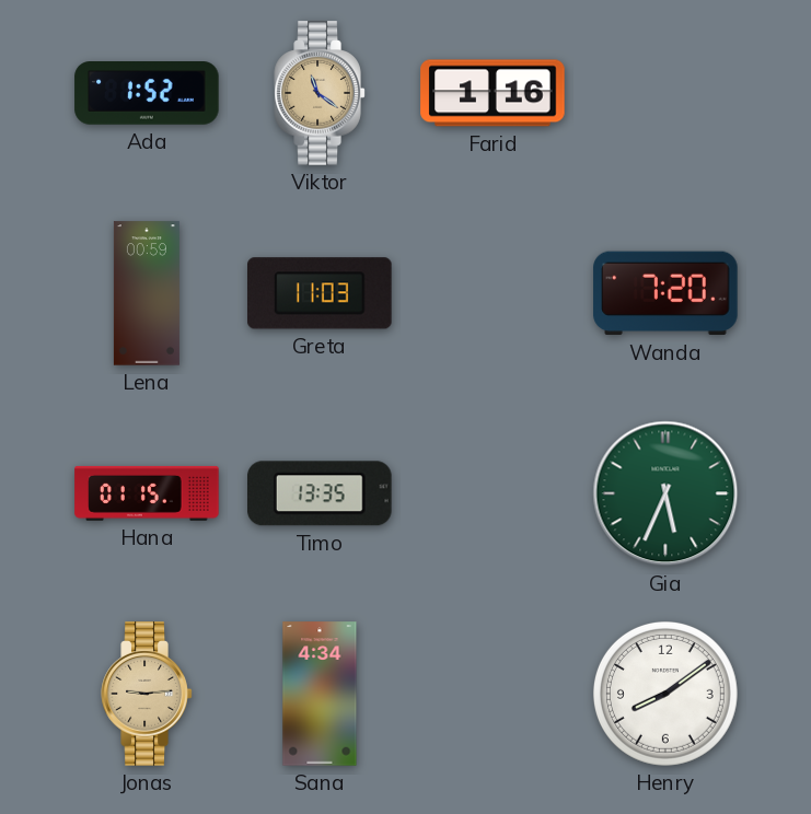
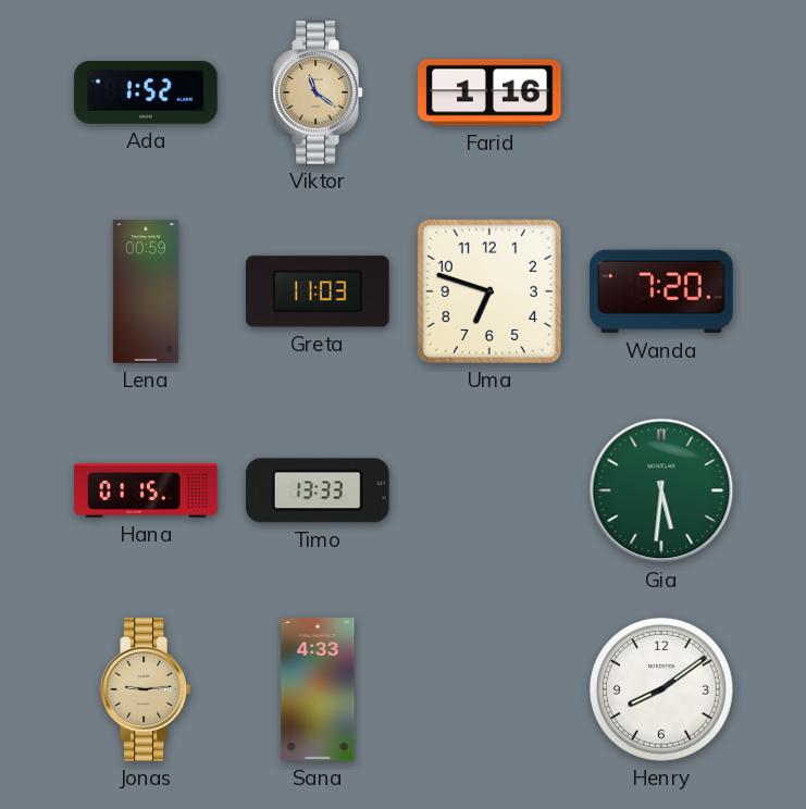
Uma: none -> 6:48 (489, 291)
Timo: 13:35 -> 13:33 (319, 490)
Gia: 5:34 -> 5:31 (661, 490)
Sana: 4:34 -> 4:33 (318, 689)
